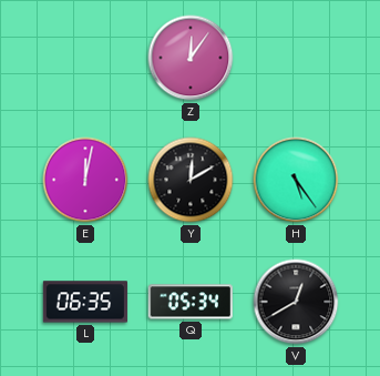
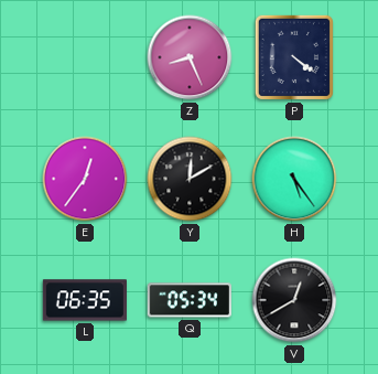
Z: 12:06 -> 8:26 (190, 57)
P: none -> 4:21 (294, 57)
E: 12:02 -> 12:36 (85, 179)
